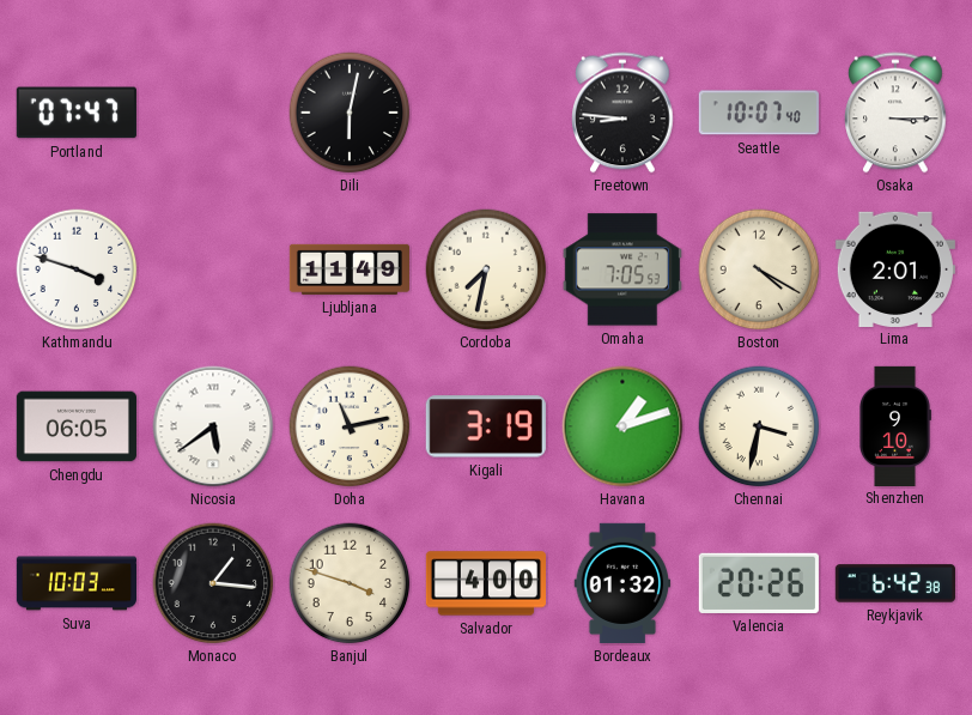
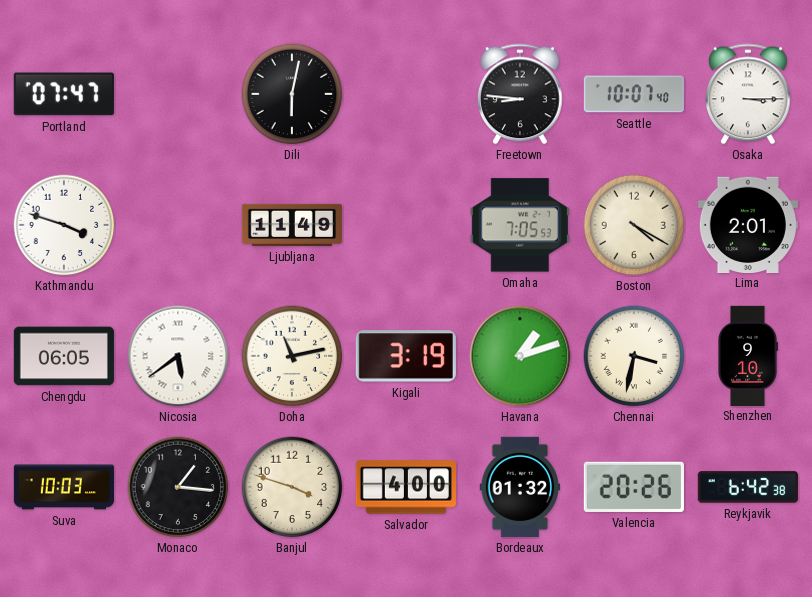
Cordoba: 7:32 -> none (486, 269)
